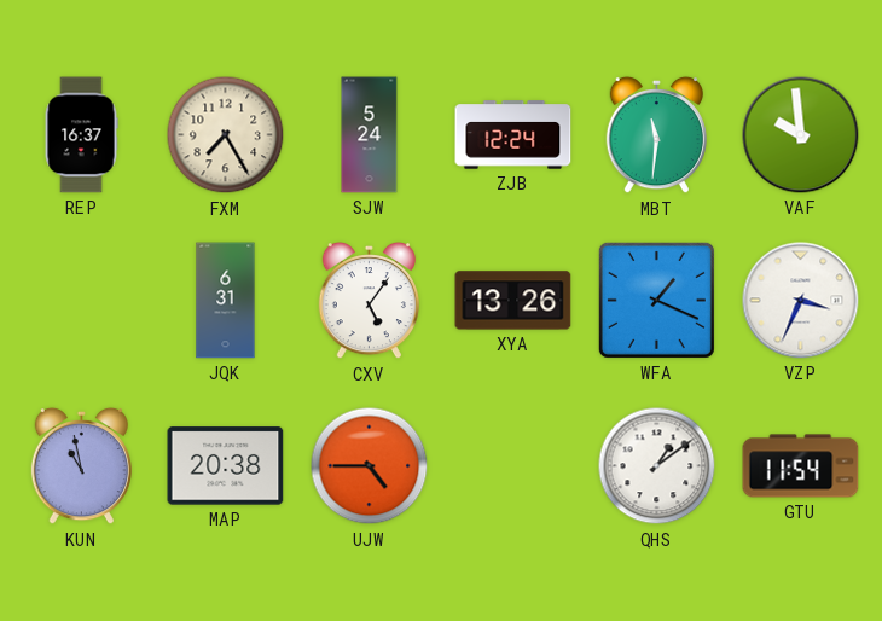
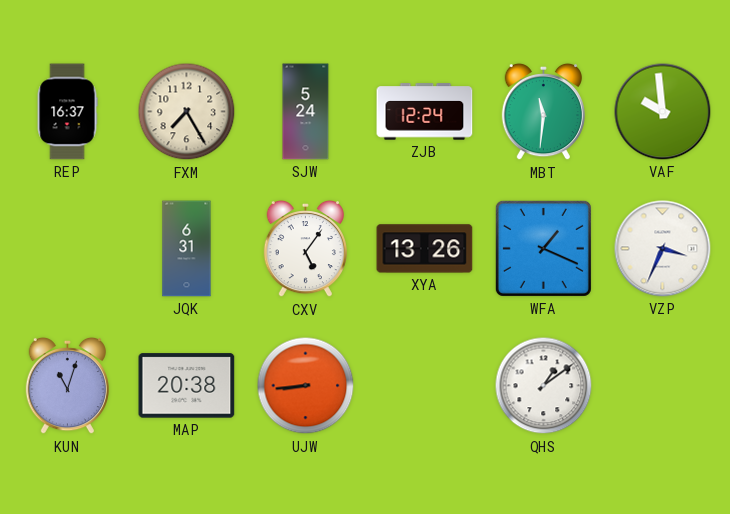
KUN: 10:58 -> 11:03 (67, 386)
UJW: 4:45 -> 8:44 (306, 386)
GTU: 11:54 -> none (801, 466)
